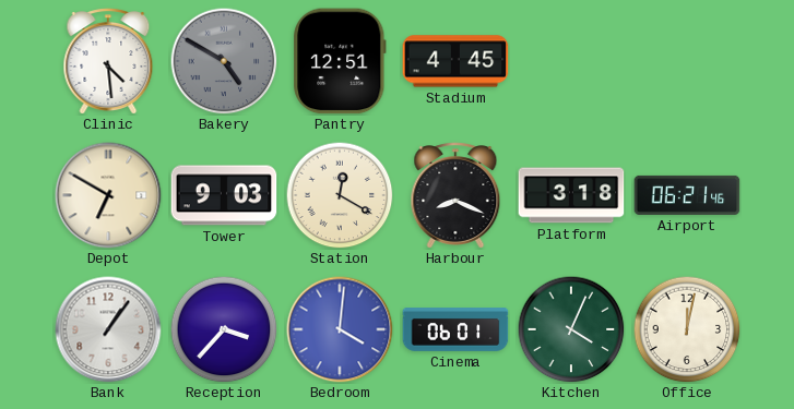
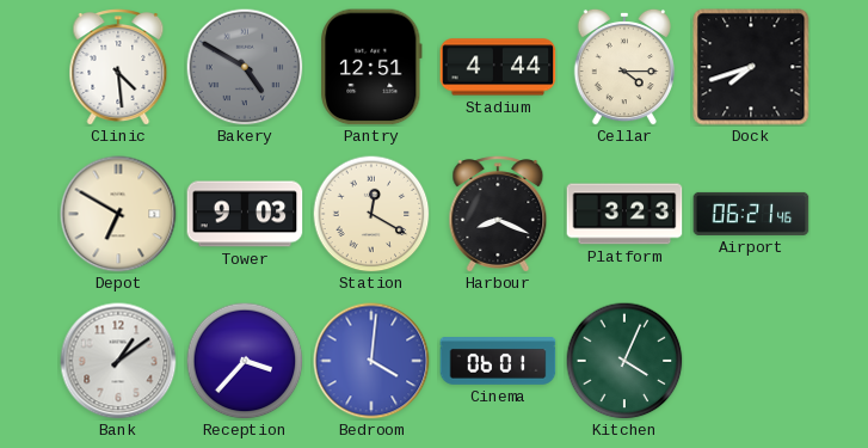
Stadium: 4:45 -> 4:44 (498, 67)
Cellar: none -> 4:15 (623, 67)
Dock: none -> 7:42 (751, 67)
Platform: 3:18 -> 3:23 (624, 214)
Bank: 1:06 -> 1:09 (118, 361)
Office: 12:02 -> none (687, 329)
